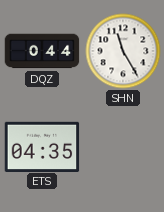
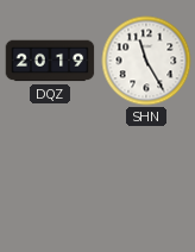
DQZ: 0:44 -> 20:19 (50, 61)
ETS: 04:35 -> none (42, 146)
